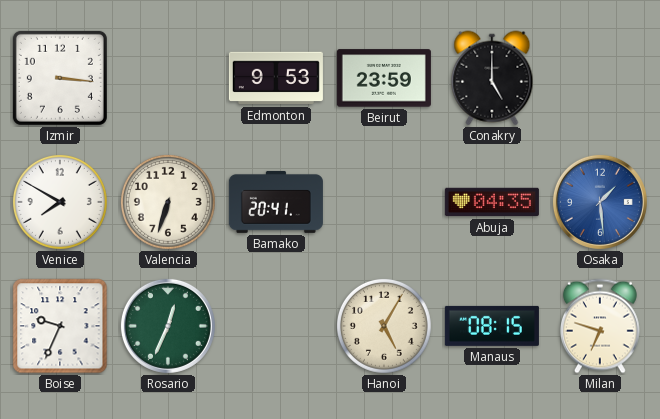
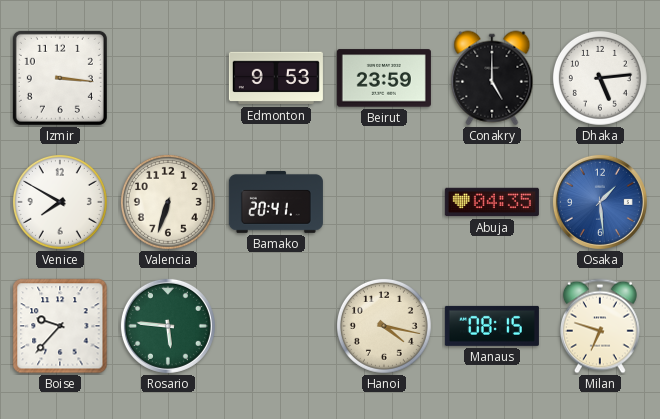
Dhaka: none -> 5:14 (600, 78)
Boise: 9:34 -> 9:37 (60, 326)
Rosario: 12:34 -> 5:46 (168, 326)
Hanoi: 5:05 -> 4:17 (384, 326)
